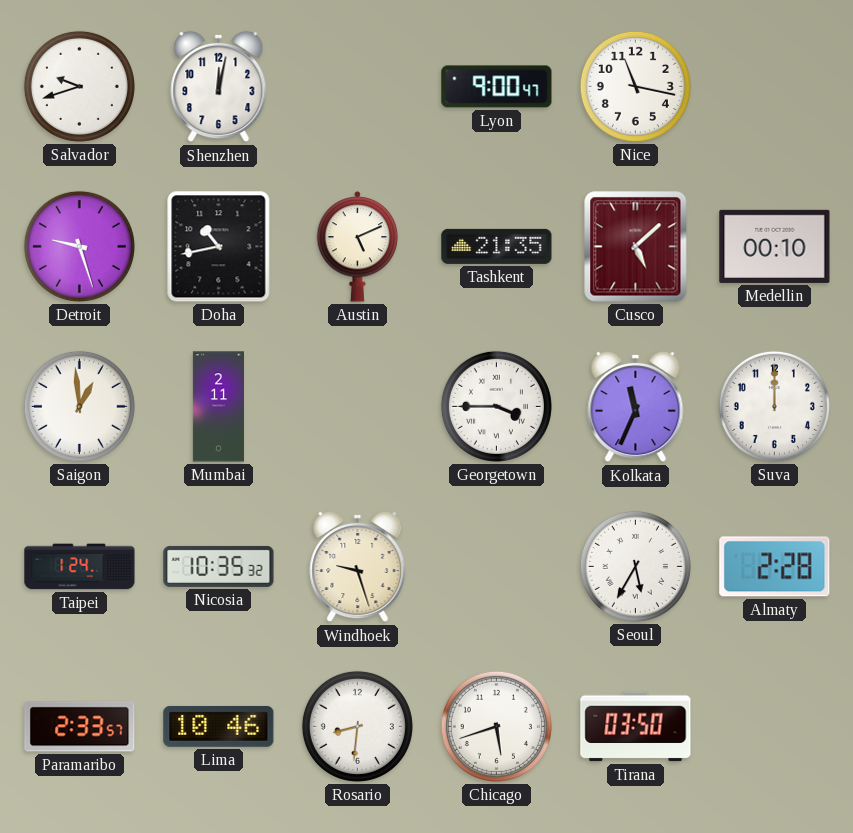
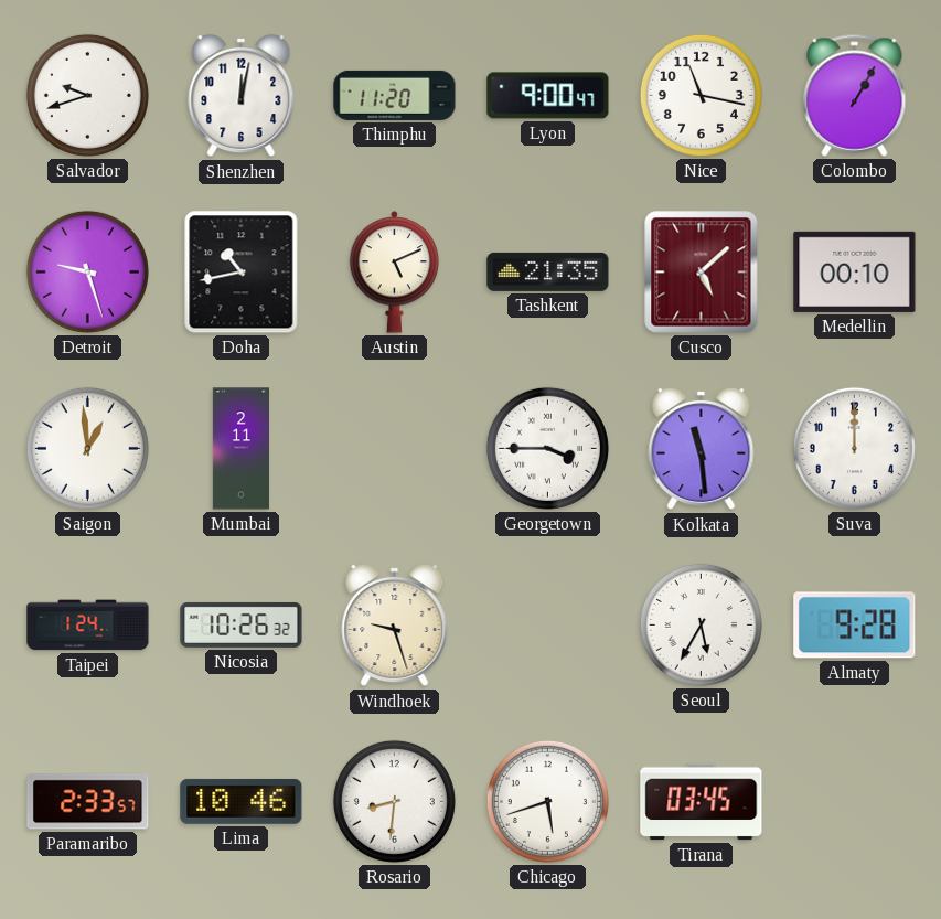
Thimphu: none -> 11:20 (395, 95)
Colombo: none -> 1:05 (855, 95)
Kolkata: 11:34 -> 11:29 (702, 449)
Nicosia: 10:35 -> 10:26 (242, 624)
Almaty: 2:28 -> 9:28 (855, 626)
Tirana: 03:50 -> 03:45 (702, 802)
